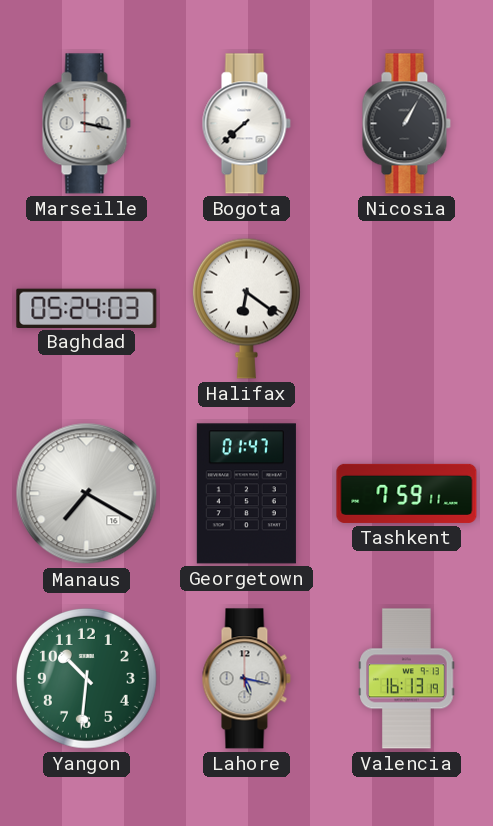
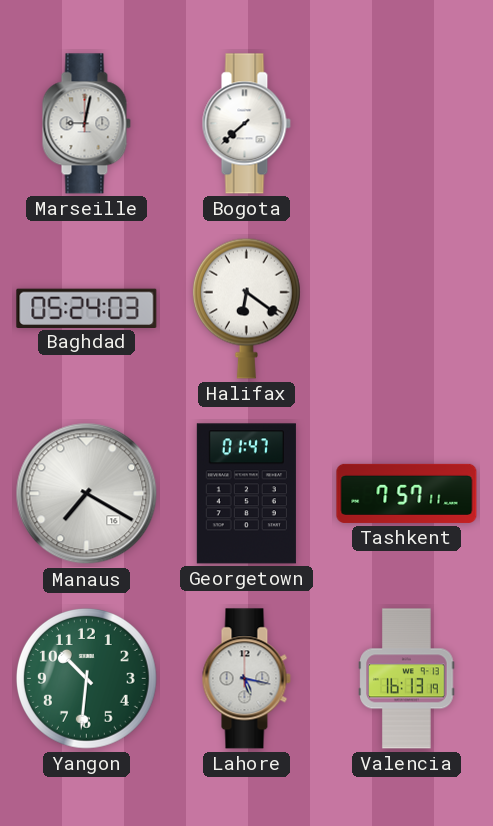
Marseille: 3:17 -> 9:02 (86, 124)
Nicosia: 1:05 -> none (406, 124)
Tashkent: 7:59 -> 7:57 (407, 493)
